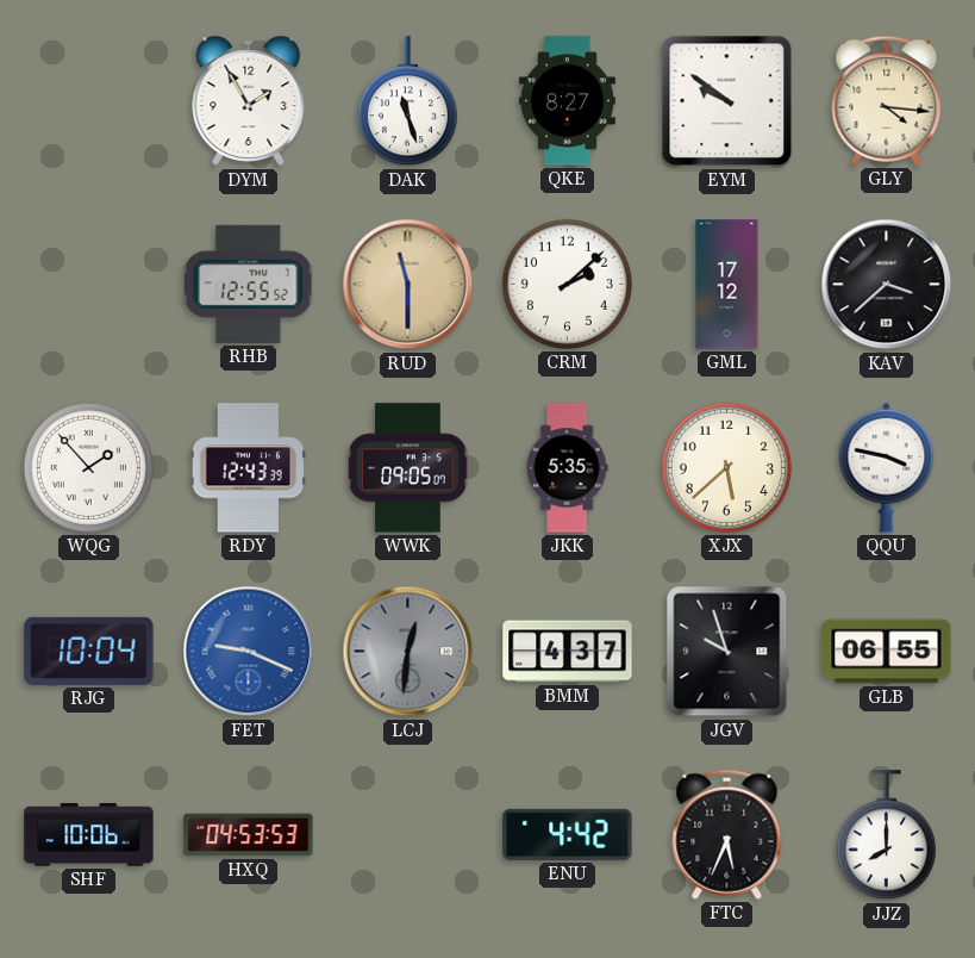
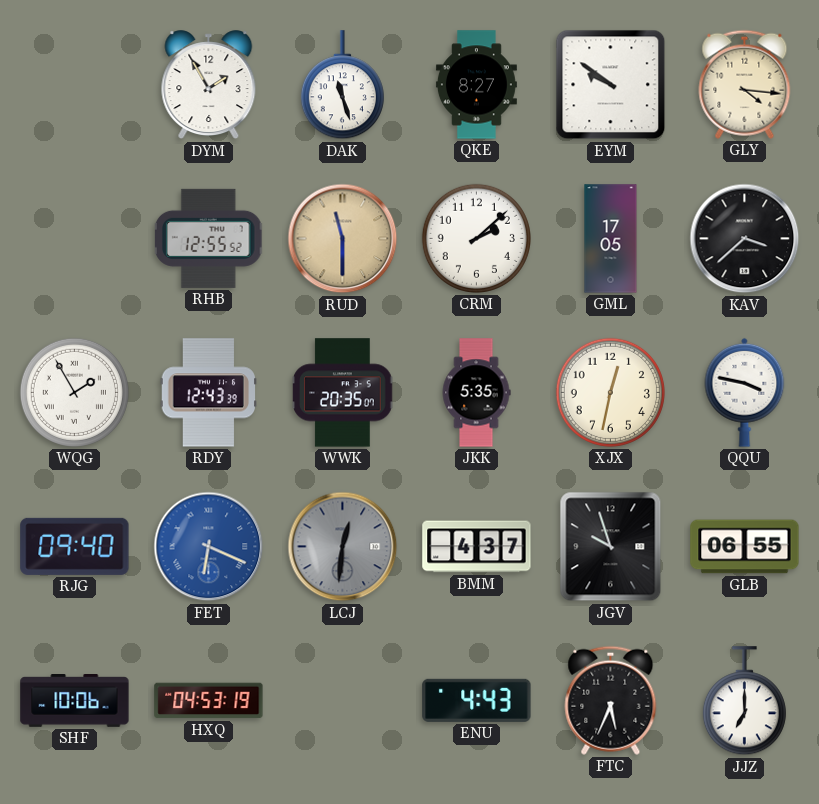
GML: 17:12 -> 17:05 (611, 239)
WQG: 1:53 -> 1:55 (74, 392)
WWK: 09:05 -> 20:35 (343, 393)
XJX: 5:38 -> 12:32 (610, 392)
RJG: 10:04 -> 09:40 (75, 546)
FET: 9:19 -> 6:19 (209, 547)
HXQ: 04:53:53 -> 04:53:19 (209, 701)
ENU: 4:42 -> 4:43 (477, 700)
JJZ: 8:00 -> 7:00 (744, 701)
